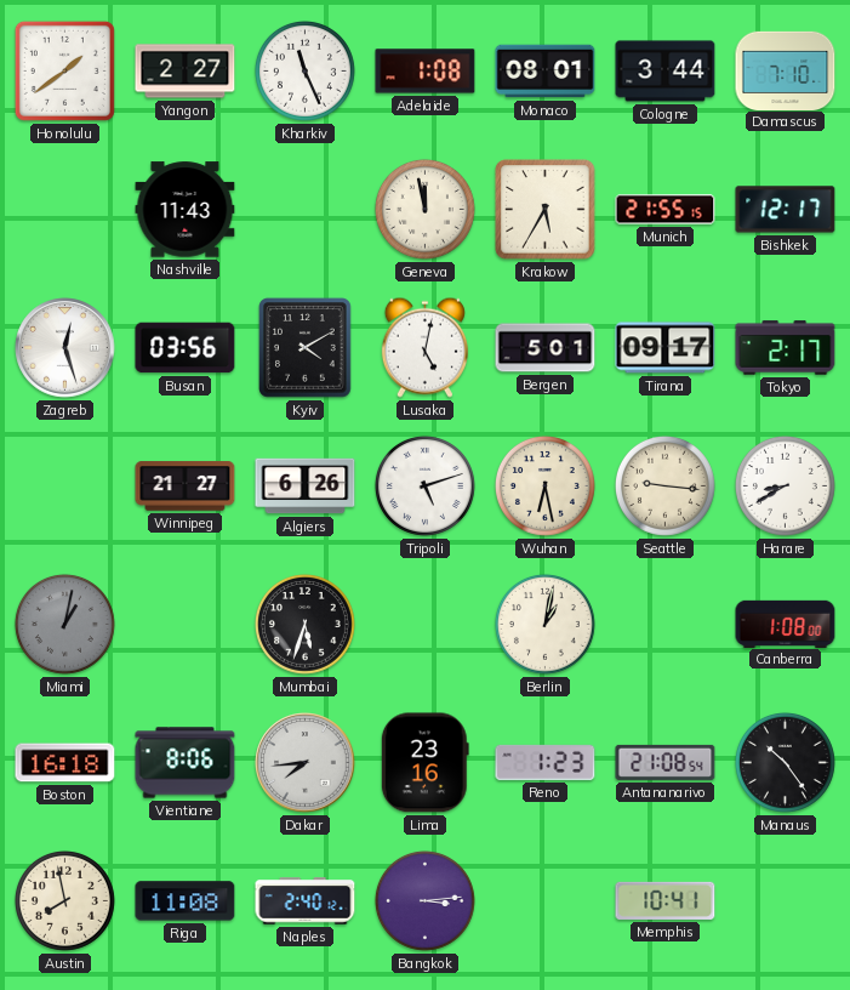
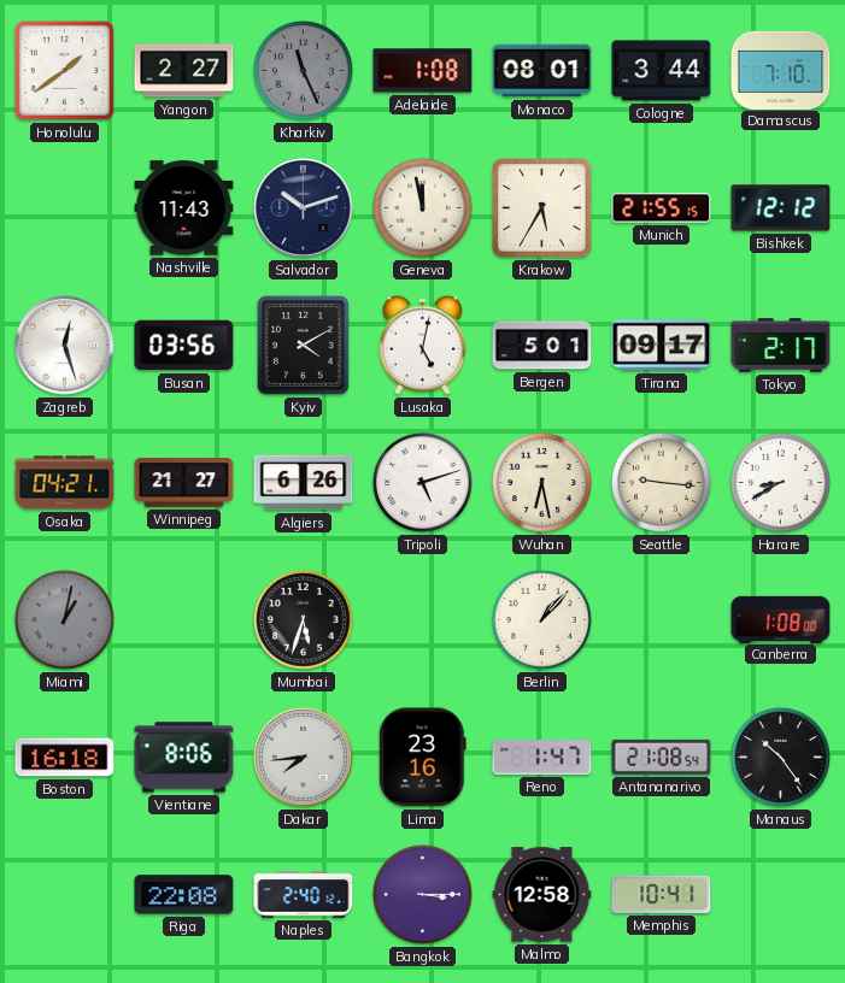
Kharkiv dial: white -> grey (303, 70)
Salvador: none -> 10:12 (304, 208)
Bishkek: 12:17 -> 12:12 (781, 208)
Osaka: none -> 04:21 (65, 483)
Berlin: 1:02 -> 1:07 (541, 619)
Reno: 1:23 -> 1:47 (542, 757)
Austin: 7:58 -> none (64, 900)
Riga: 11:08 -> 22:08 (184, 895)
Bangkok: 3:14 -> 3:15 (422, 894)
Malmo: none -> 12:58 (542, 895)
